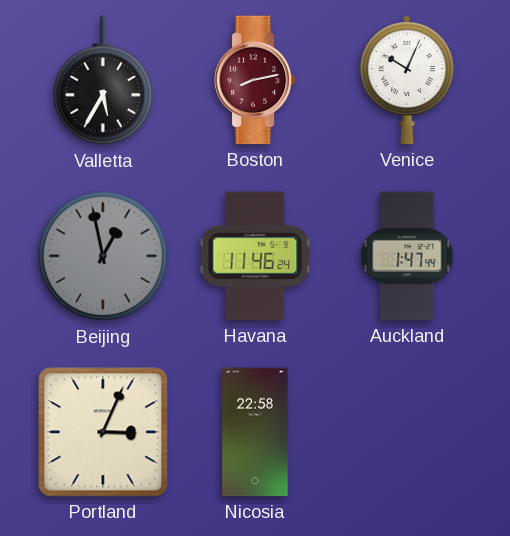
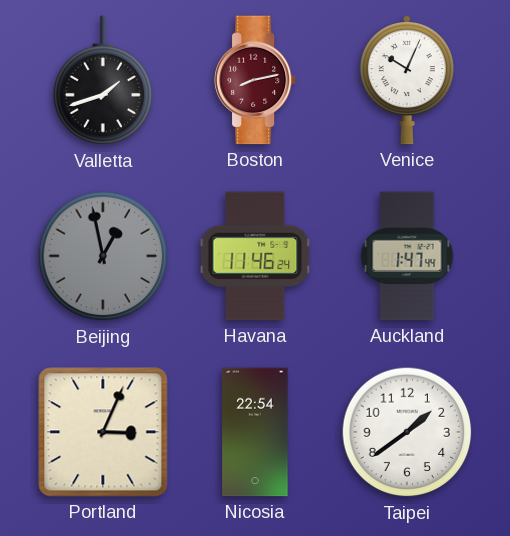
Valletta: 5:35 -> 1:42 (103, 81)
Nicosia: 22:58 -> 22:54 (255, 432)
Taipei: none -> 1:39 (407, 432)
